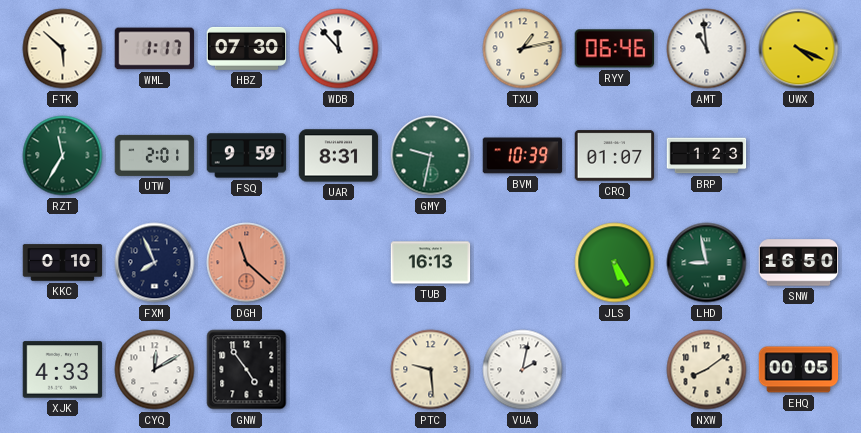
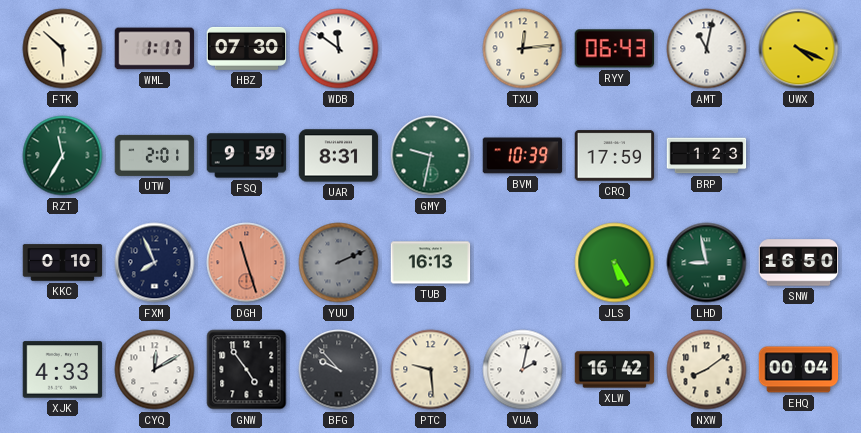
WDB: 11:53 -> 11:51 (339, 49)
TXU: 1:13 -> 12:14 (523, 49)
RYY: 06:46 -> 06:43 (615, 49)
AMT: 10:59 -> 11:02 (707, 49)
CRQ: 01:07 -> 17:59 (615, 156)
DGH: 11:22 -> 11:27 (247, 263)
YUU: none -> 2:11 (339, 263)
BFG: none -> 9:53 (339, 370)
XLW: none -> 16:42 (615, 370)
EHQ: 00:05 -> 00:04 (799, 370)
